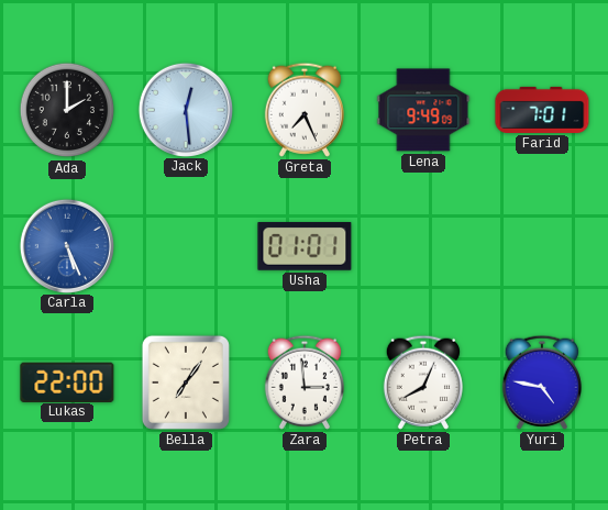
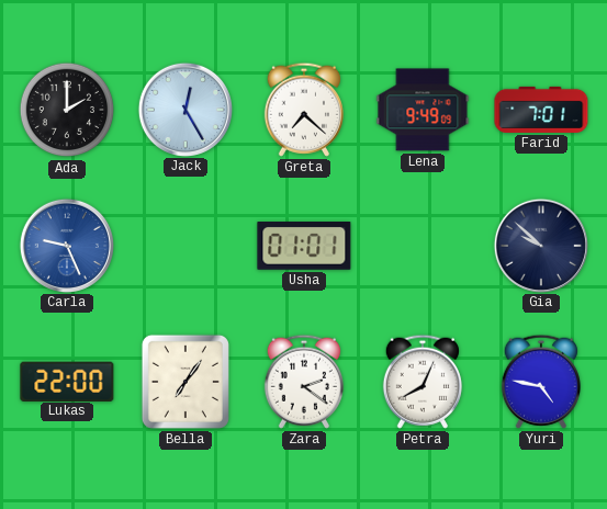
Jack: 12:29 -> 12:25 (184, 109)
Greta: 7:26 -> 7:22 (304, 110)
Carla: 5:26 -> 9:26 (66, 245)
Gia: none -> 9:52 (540, 245)
Zara: 2:59 -> 2:21 (304, 382)
